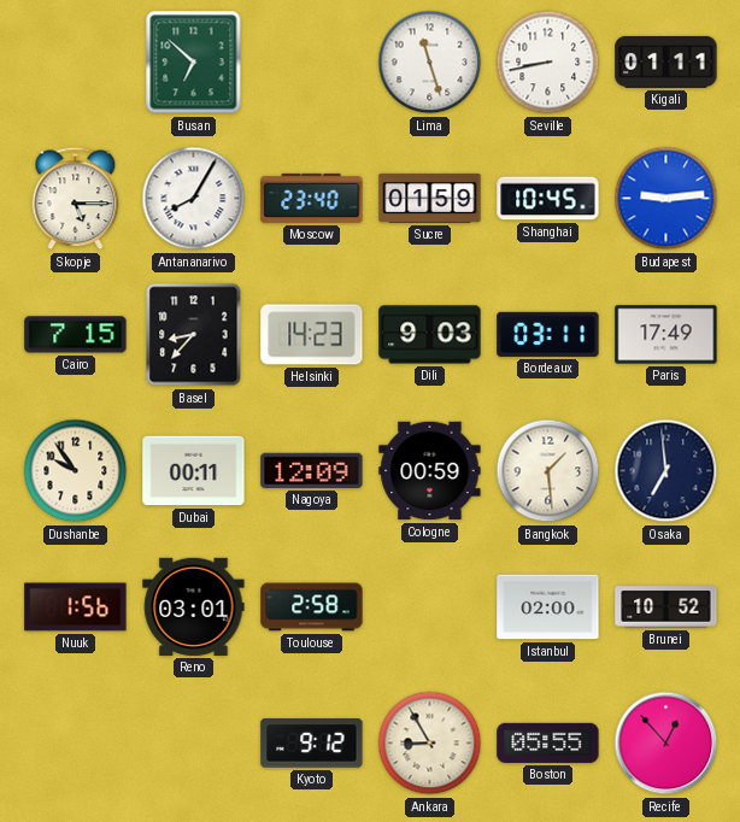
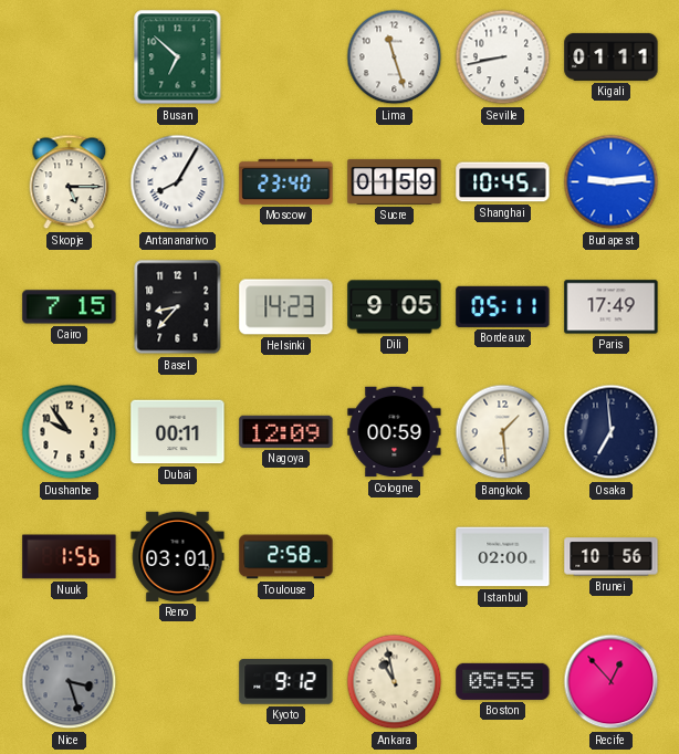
Dili: 9:03 -> 9:05 (395, 307)
Bordeaux: 03:11 -> 05:11 (503, 306)
Brunei: 10:52 -> 10:56 (612, 557)
Nice: none -> 3:27 (70, 682)
Ankara: 8:55 -> 10:58 (395, 682)
